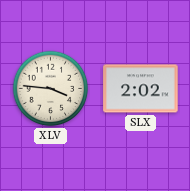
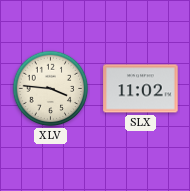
SLX: 2:02 -> 11:02 (141, 89)
